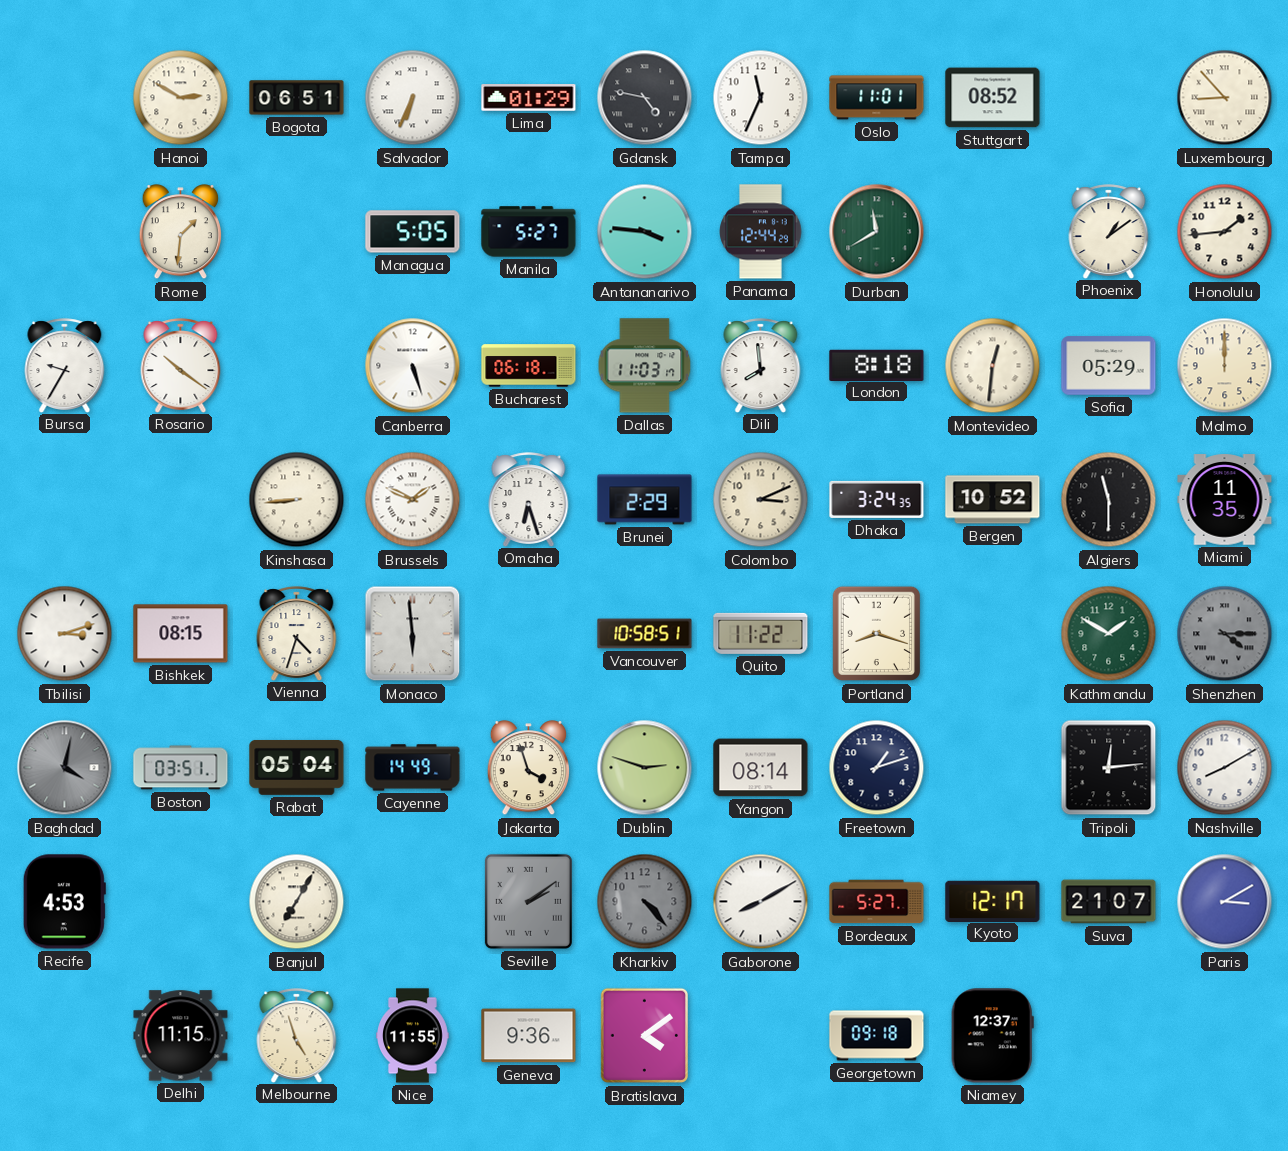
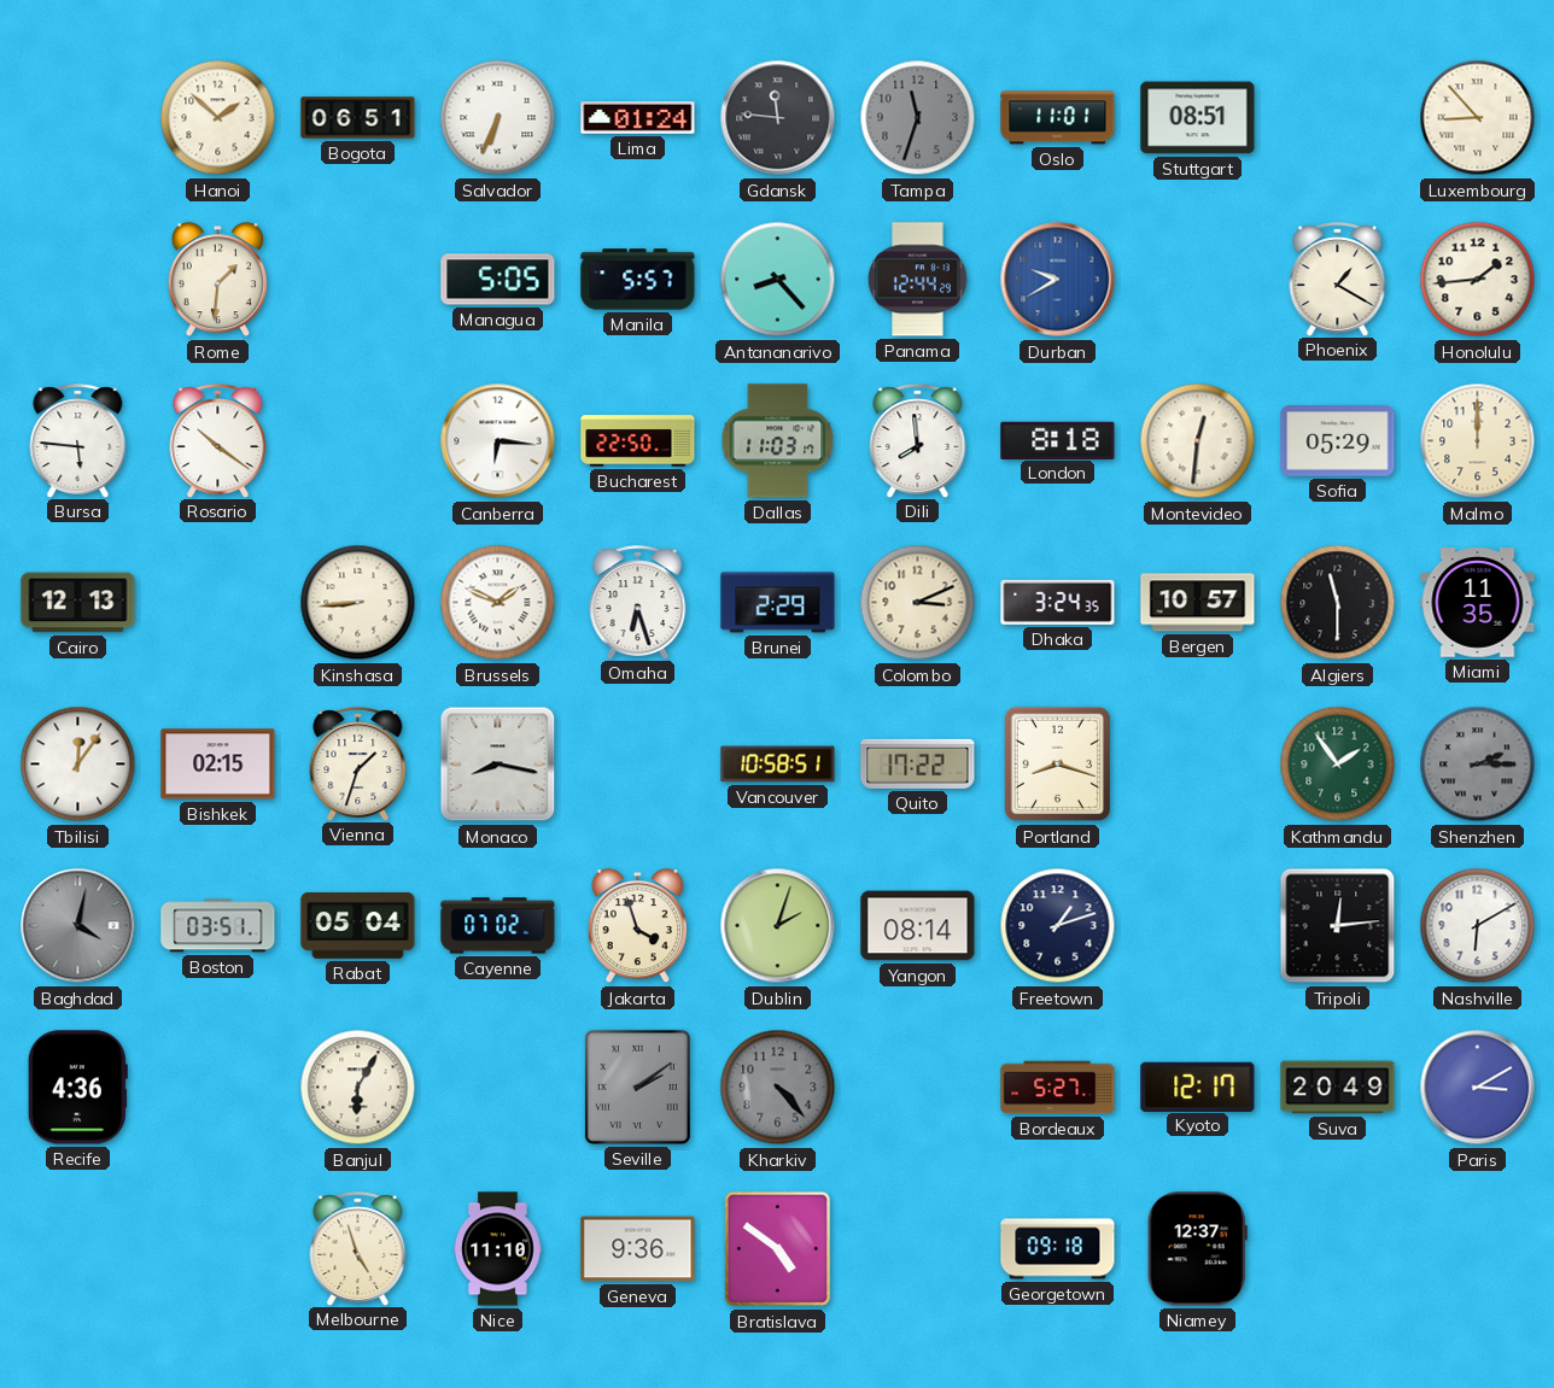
Hanoi: 2:50 -> 1:52 (218, 118)
Lima: 01:29 -> 01:24 (638, 118)
Gdansk: 4:47 -> 11:46 (778, 118)
Tampa: 11:34 -> 11:33 (918, 118)
Tampa dial: white -> grey (918, 118)
Stuttgart: 08:52 -> 08:51 (1198, 118)
Manila: 5:27 -> 5:57 (638, 280)
Antananarivo: 3:46 -> 8:23 (778, 280)
Durban: 11:40 -> 9:40 (1058, 280)
Durban dial: green -> blue (1058, 280)
Phoenix: 1:09 -> 1:20 (1338, 279)
Bursa: 9:35 -> 5:46 (78, 440)
Canberra: 5:27 -> 6:16 (498, 441)
Bucharest: 06:18 -> 22:50 (638, 441)
Cairo: none -> 12:13 (78, 603)
Bergen: 10:52 -> 10:57 (1198, 603)
Tbilisi: 3:12 -> 12:06 (78, 765)
Bishkek: 08:15 -> 02:15 (218, 765)
Vienna: 4:33 -> 1:33 (358, 763)
Monaco: 5:59 -> 8:17 (498, 765)
Quito: 11:22 -> 17:22 (918, 763)
Kathmandu: 1:50 -> 1:54 (1338, 765)
Shenzhen: 4:15 -> 2:15 (1478, 765)
Cayenne: 14:49 -> 07:02 (498, 926)
Dublin: 2:48 -> 2:03 (778, 926)
Nashville: 8:10 -> 6:10 (1478, 926)
Recife: 4:53 -> 4:36 (77, 1088)
Banjul: 7:05 -> 6:05 (358, 1088)
Gaborone: 8:10 -> none (761, 902)
Suva: 21:07 -> 20:49 (1338, 1088)
Delhi: 11:15 -> none (181, 1036)
Nice: 11:55 -> 11:10 (498, 1249)
Bratislava: 4:09 -> 4:51 (777, 1249)
